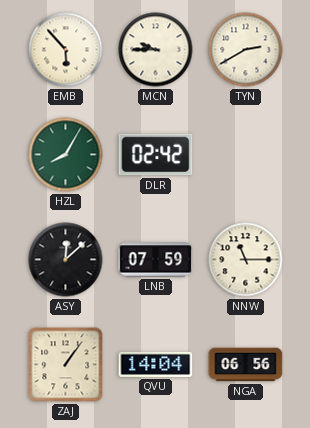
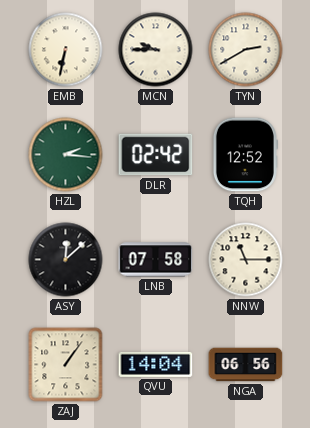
EMB: 5:53 -> 6:32 (66, 50)
HZL: 8:05 -> 2:16 (66, 155)
TQH: none -> 12:52 (245, 155)
LNB: 07:59 -> 07:58 (156, 260)
